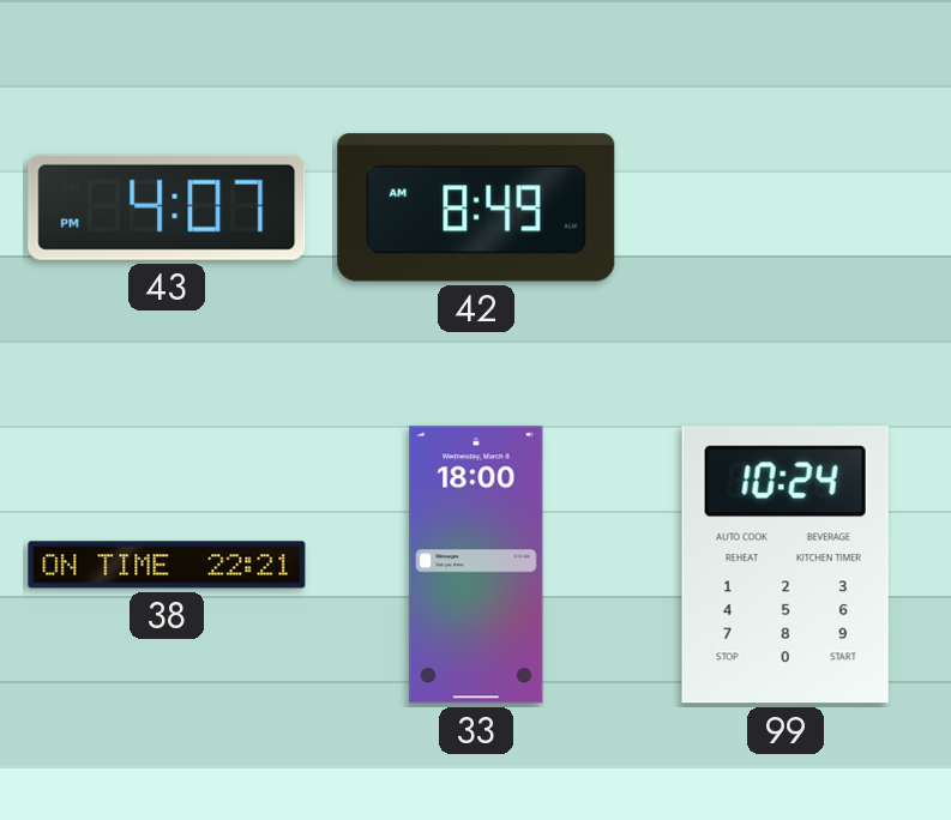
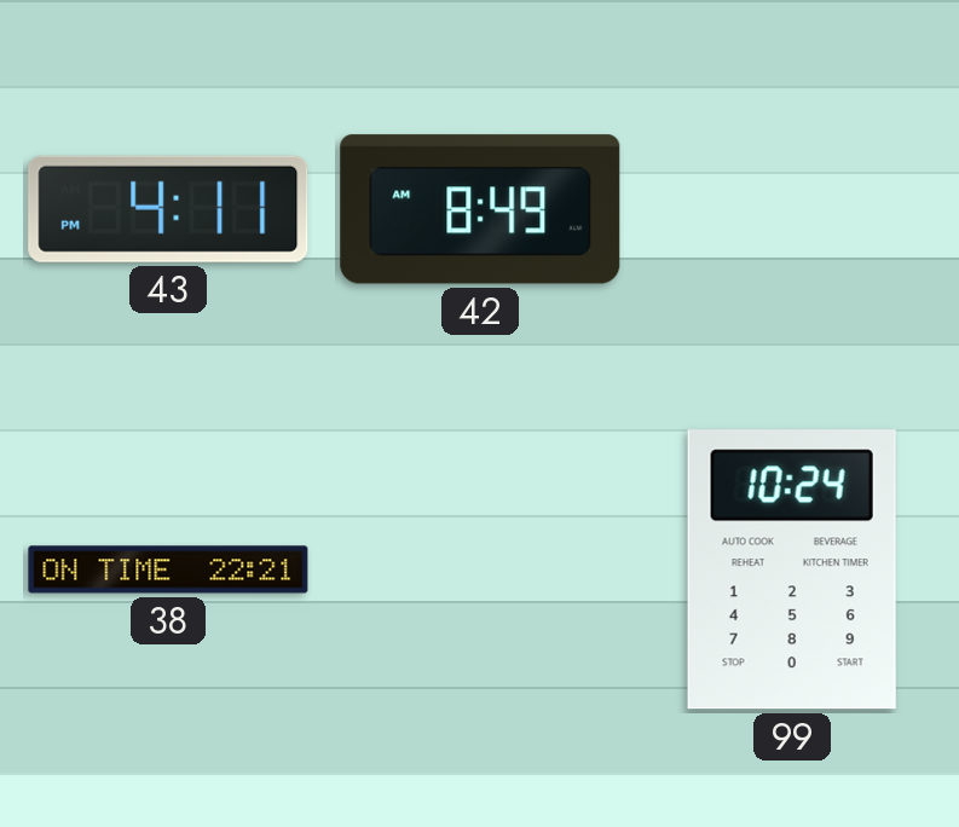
43: 4:07 -> 4:11 (168, 209)
33: 18:00 -> none (476, 565)
